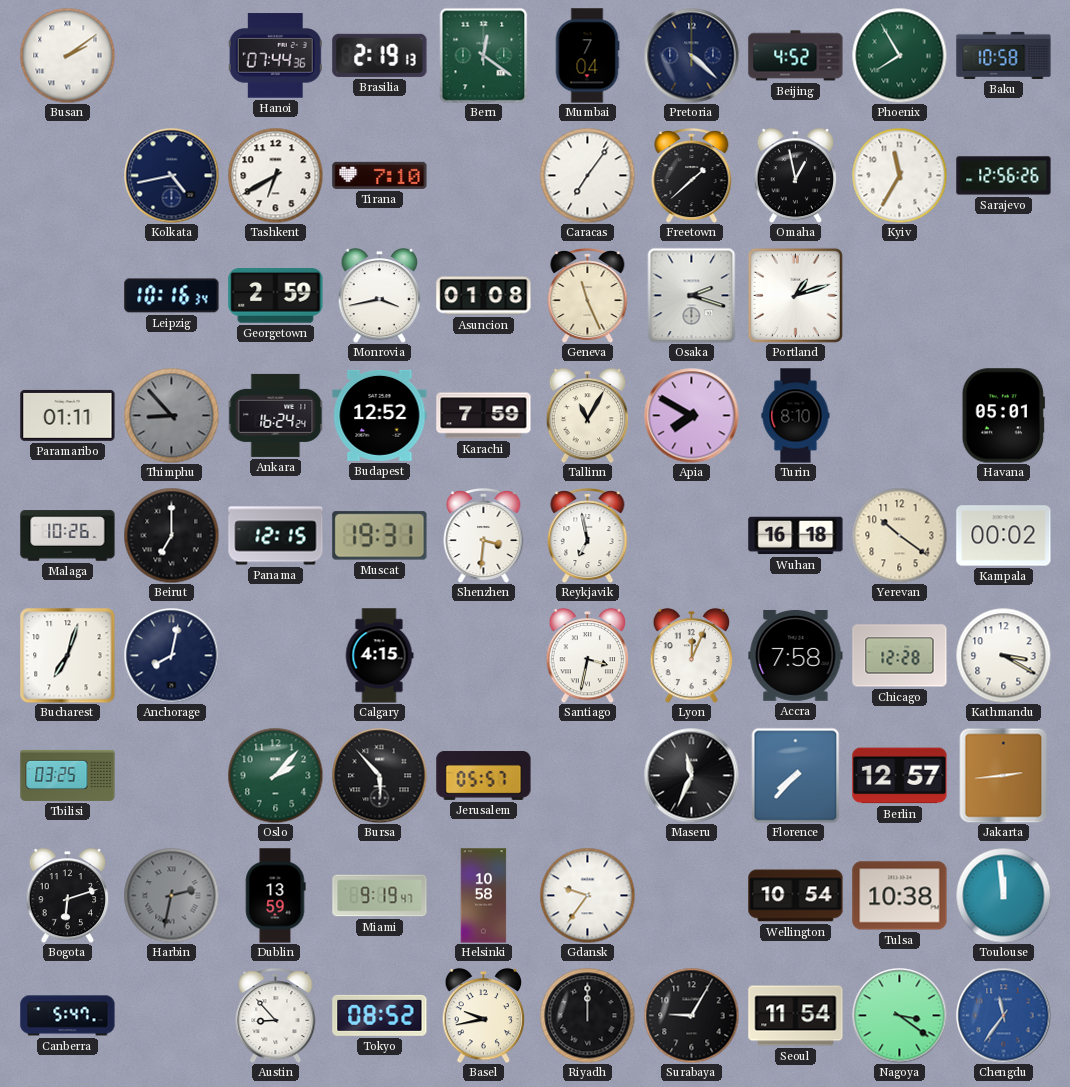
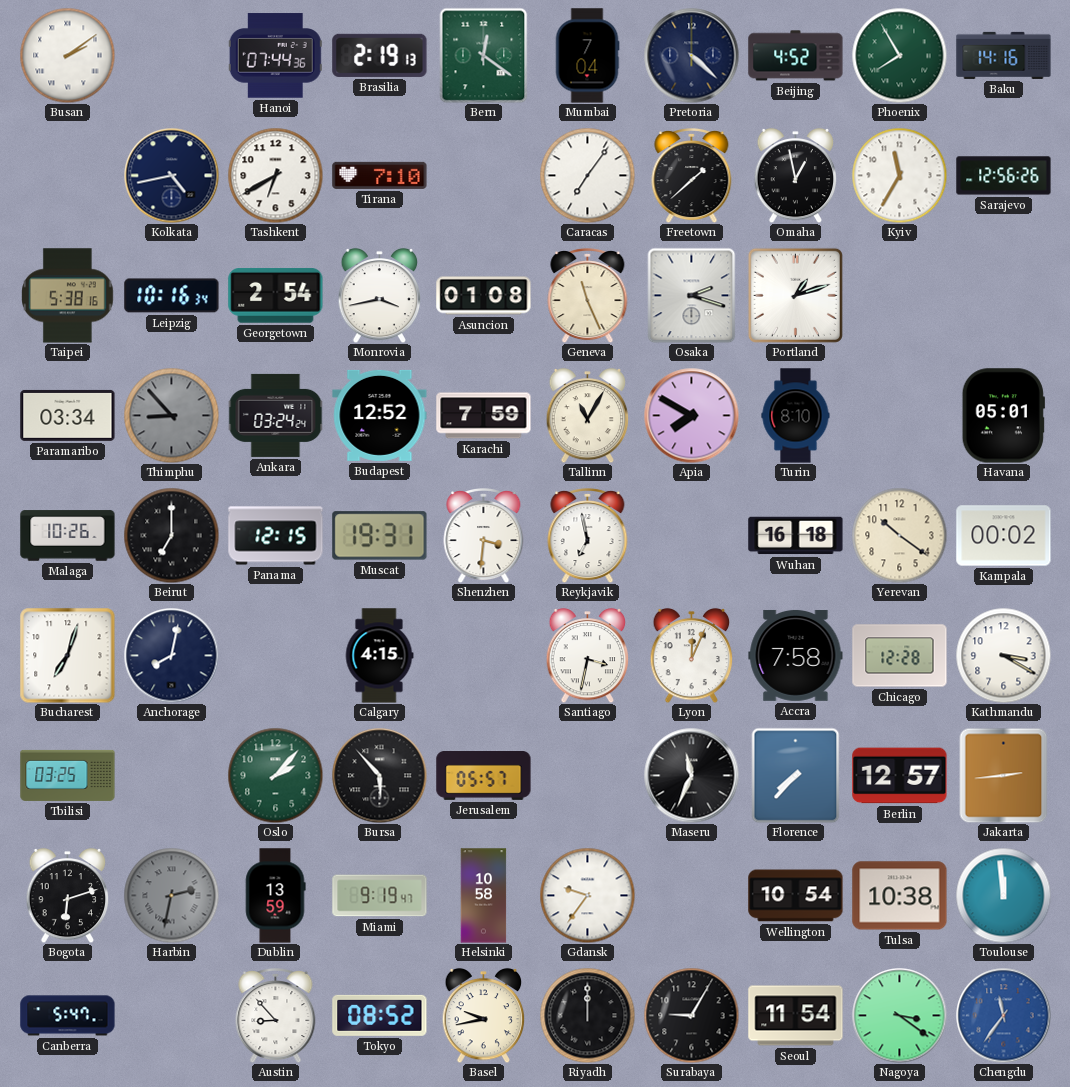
Baku: 10:58 -> 14:16 (1004, 55)
Taipei: none -> 5:38 (68, 296)
Georgetown: 2:59 -> 2:54 (276, 296)
Paramaribo: 01:11 -> 03:34 (68, 415)
Ankara: 16:24 -> 03:24 (275, 415)
